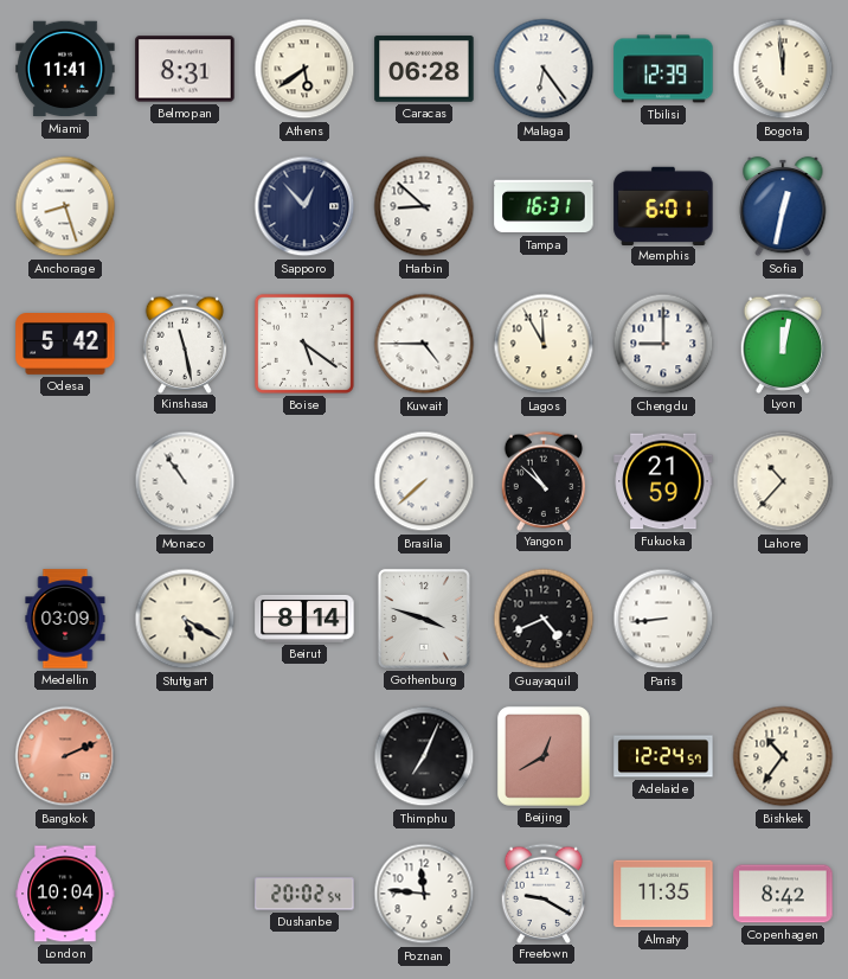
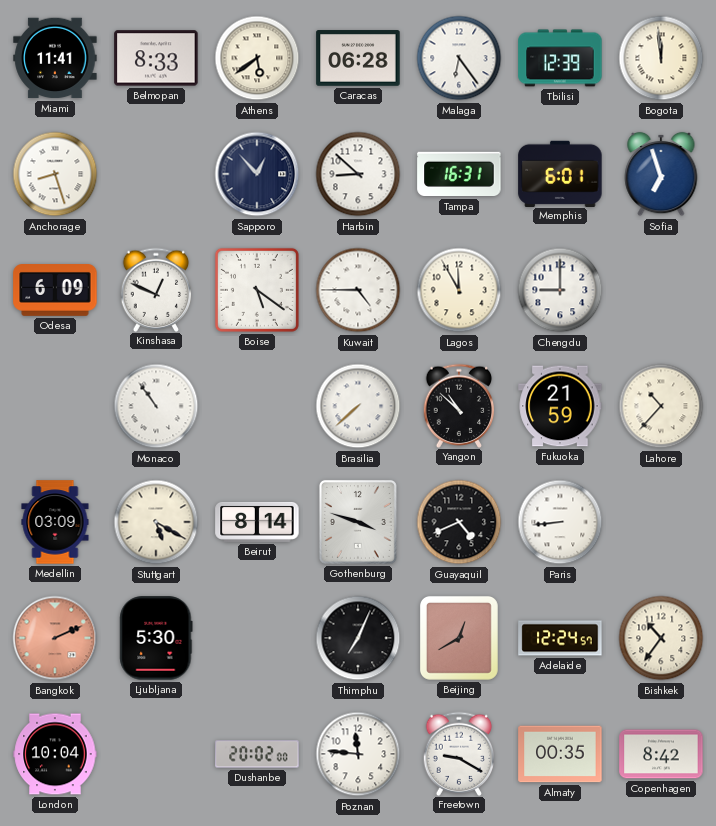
Belmopan: 8:31 -> 8:33 (156, 58)
Sofia: 12:32 -> 6:57 (661, 174)
Odesa: 5:42 -> 6:09 (55, 291)
Kinshasa: 11:28 -> 12:49 (156, 289)
Lyon: 12:02 -> none (783, 343)
Ljubljana: none -> 5:30 (156, 638)
Dushanbe: 20:02:54 -> 20:02:00 (257, 754)
Almaty: 11:35 -> 00:35 (560, 754)
